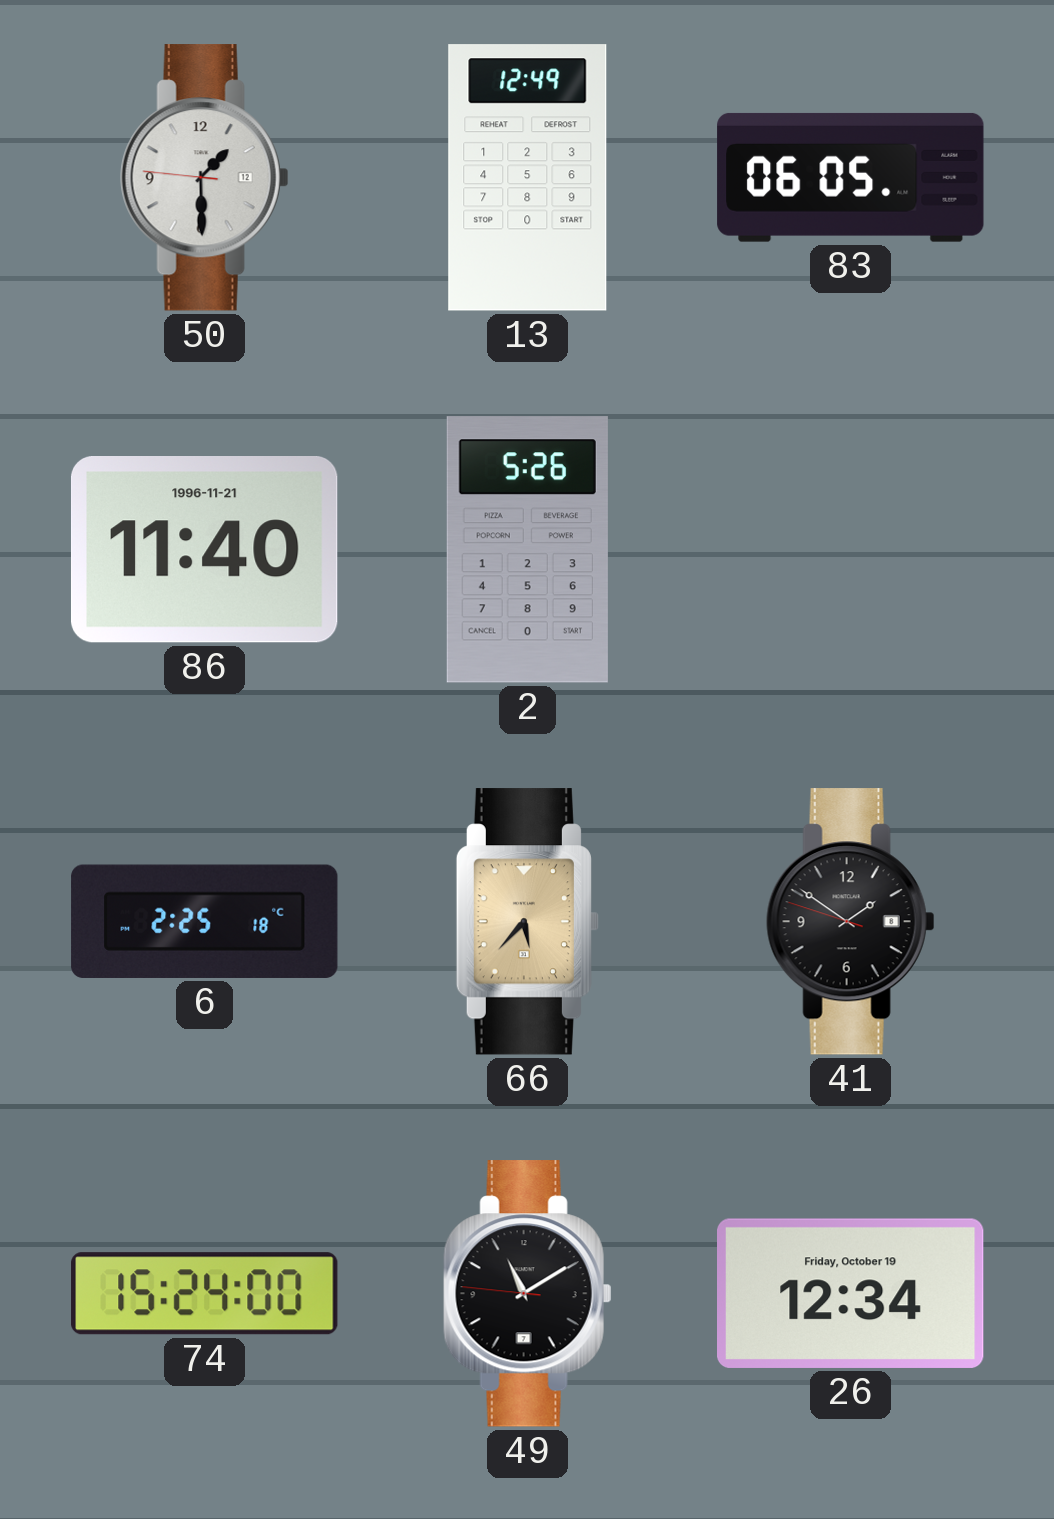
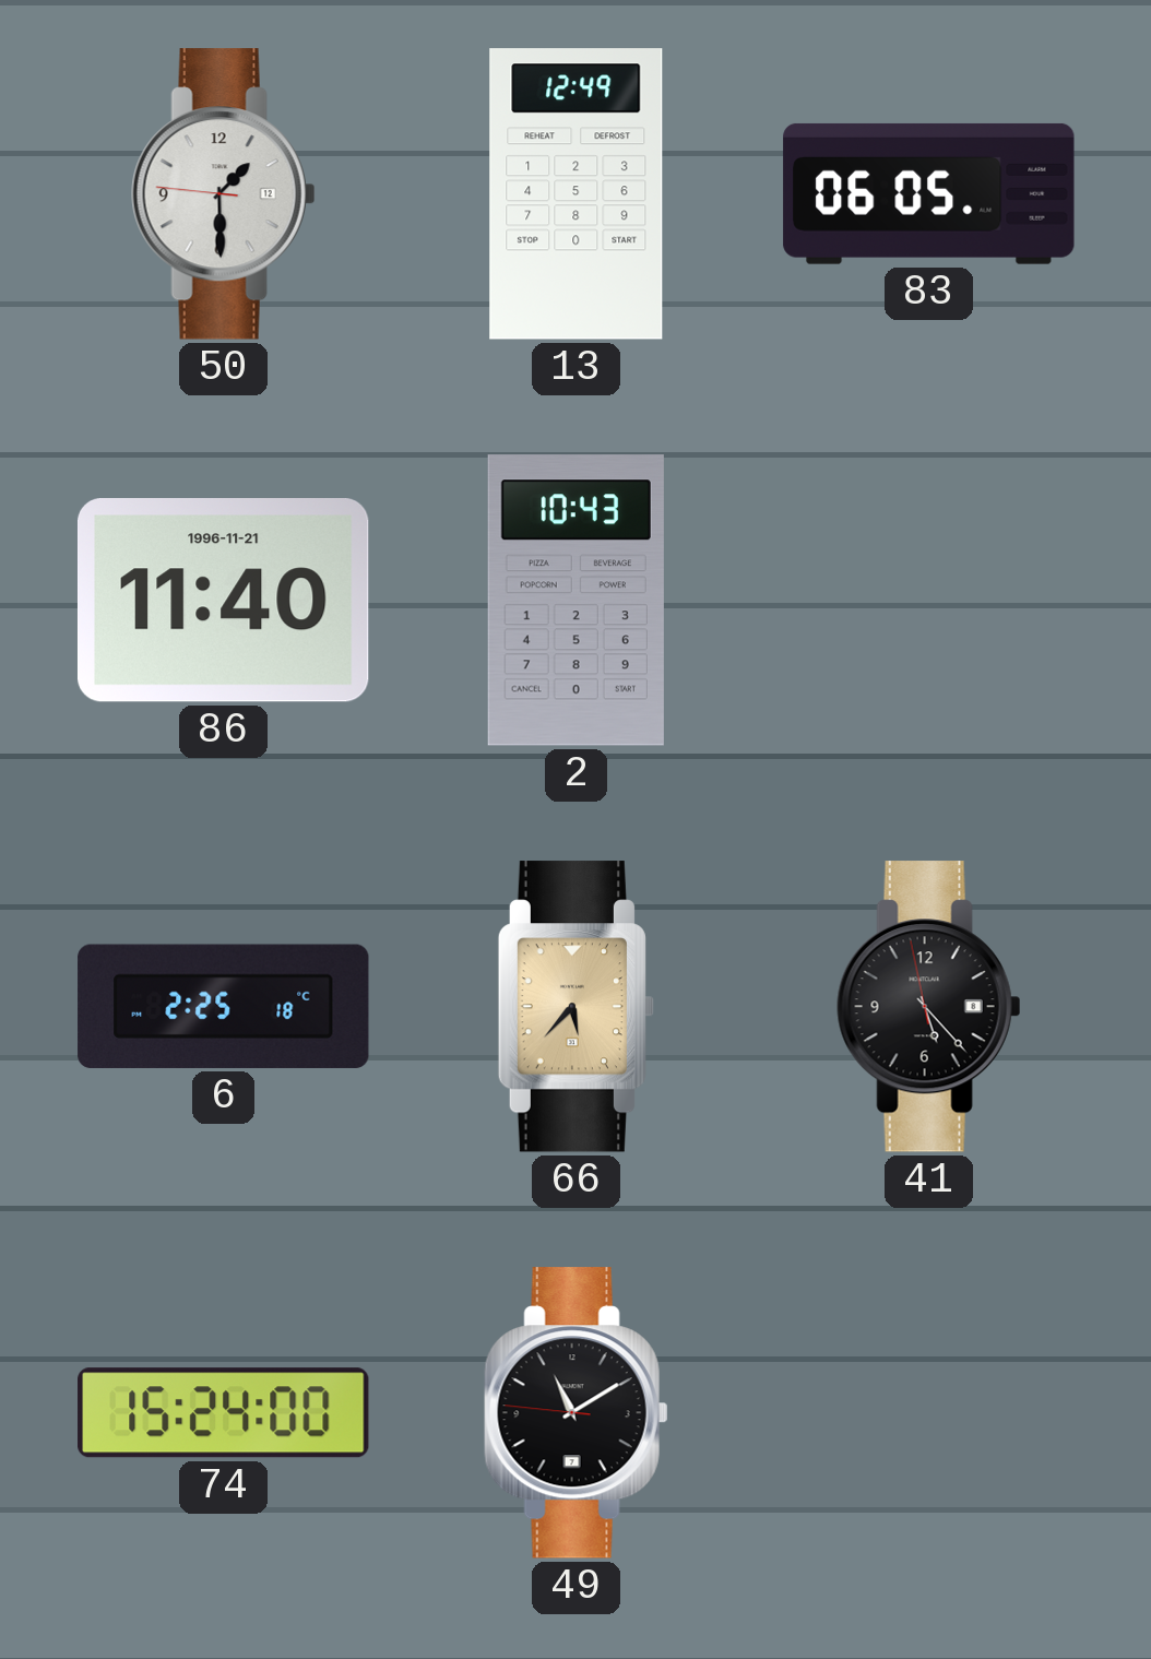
2: 5:26 -> 10:43 (575, 601)
41: 1:50 -> 5:22 (928, 1007)
26: 12:34 -> none (851, 1293)
